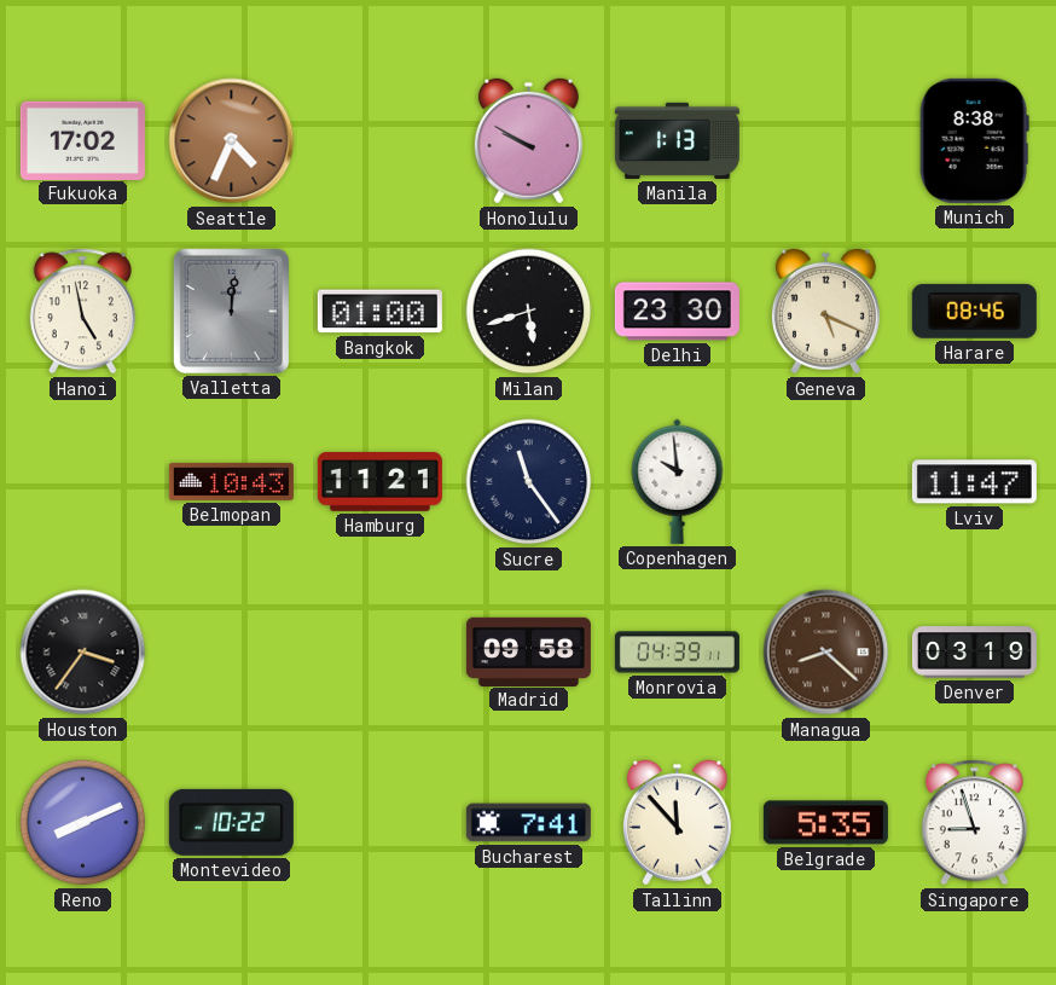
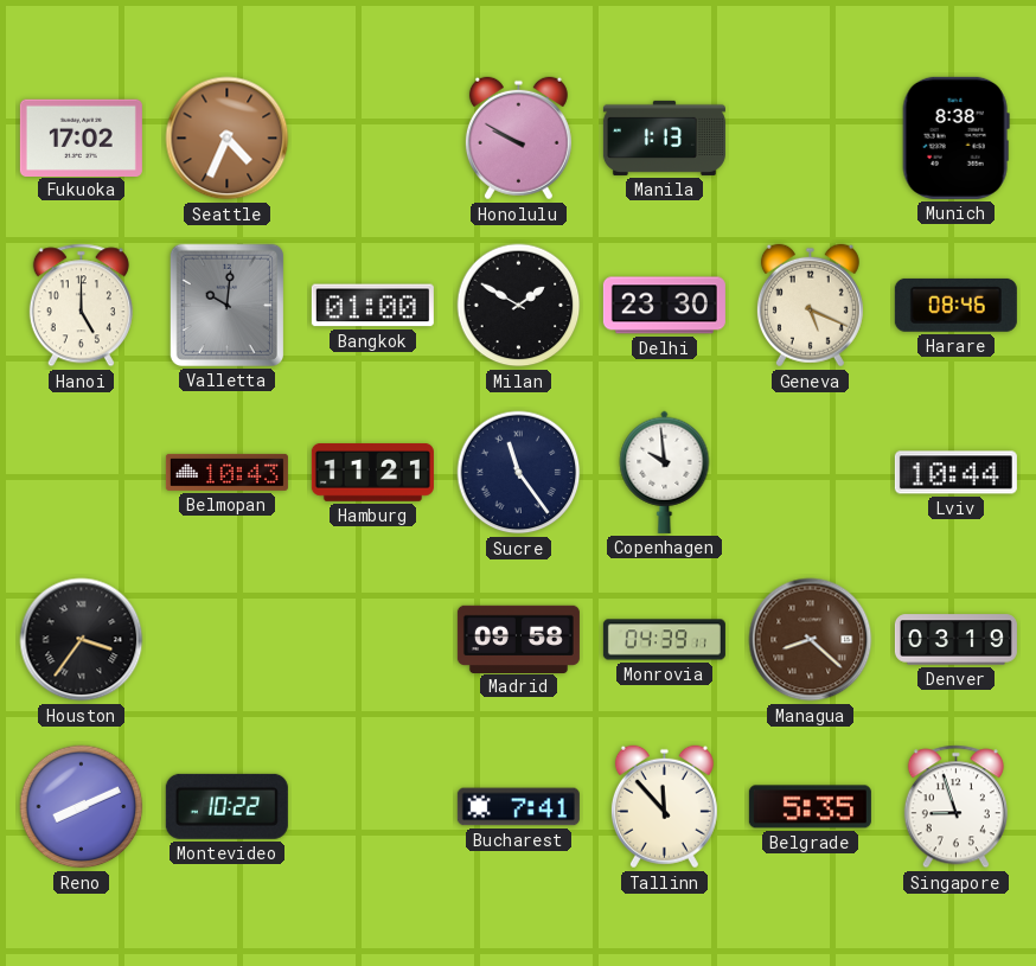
Hanoi: 4:58 -> 5:00 (81, 306)
Valletta: 12:01 -> 10:01 (226, 305)
Milan: 5:42 -> 1:50 (519, 306)
Lviv: 11:47 -> 10:44 (955, 473)
